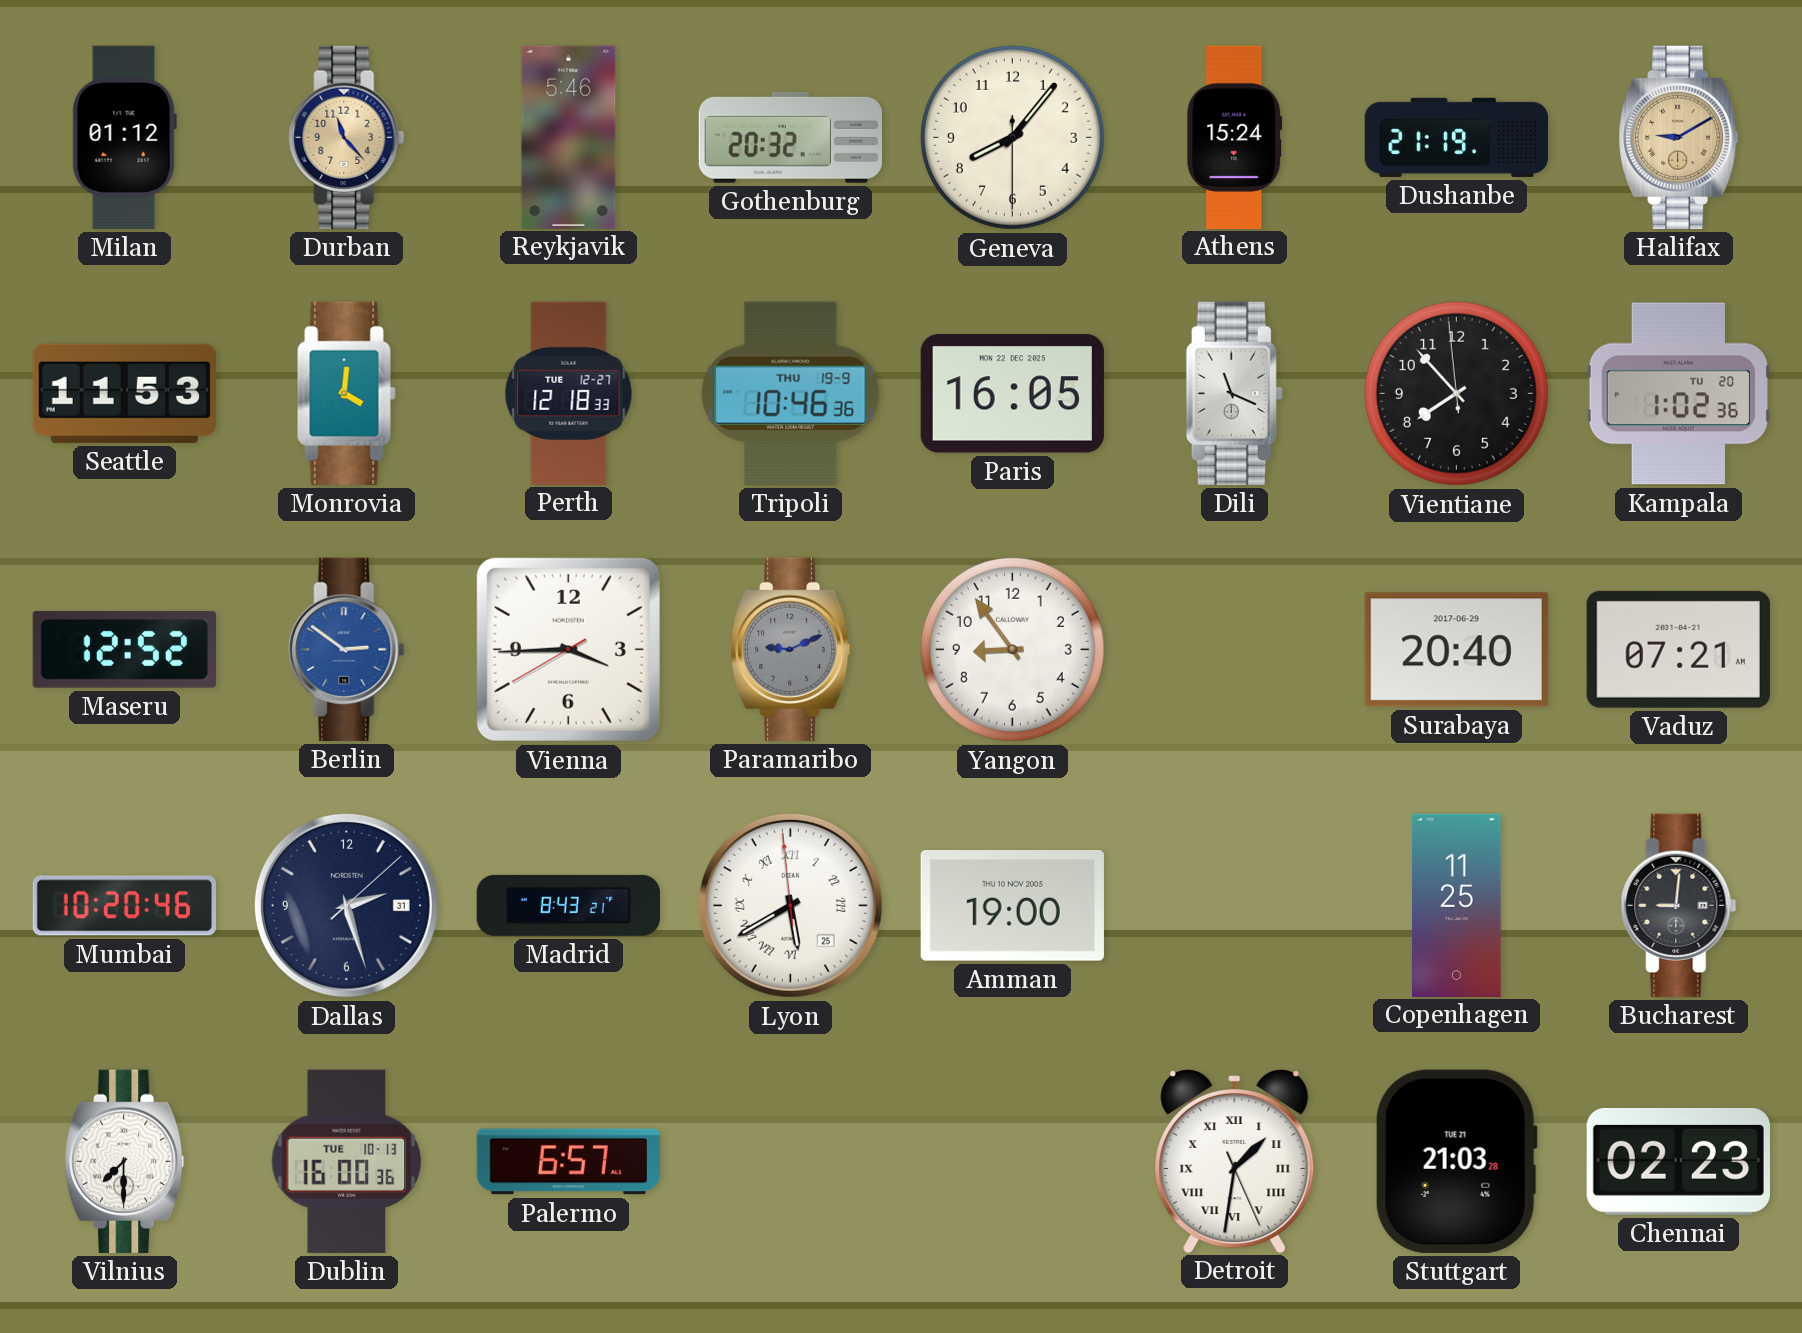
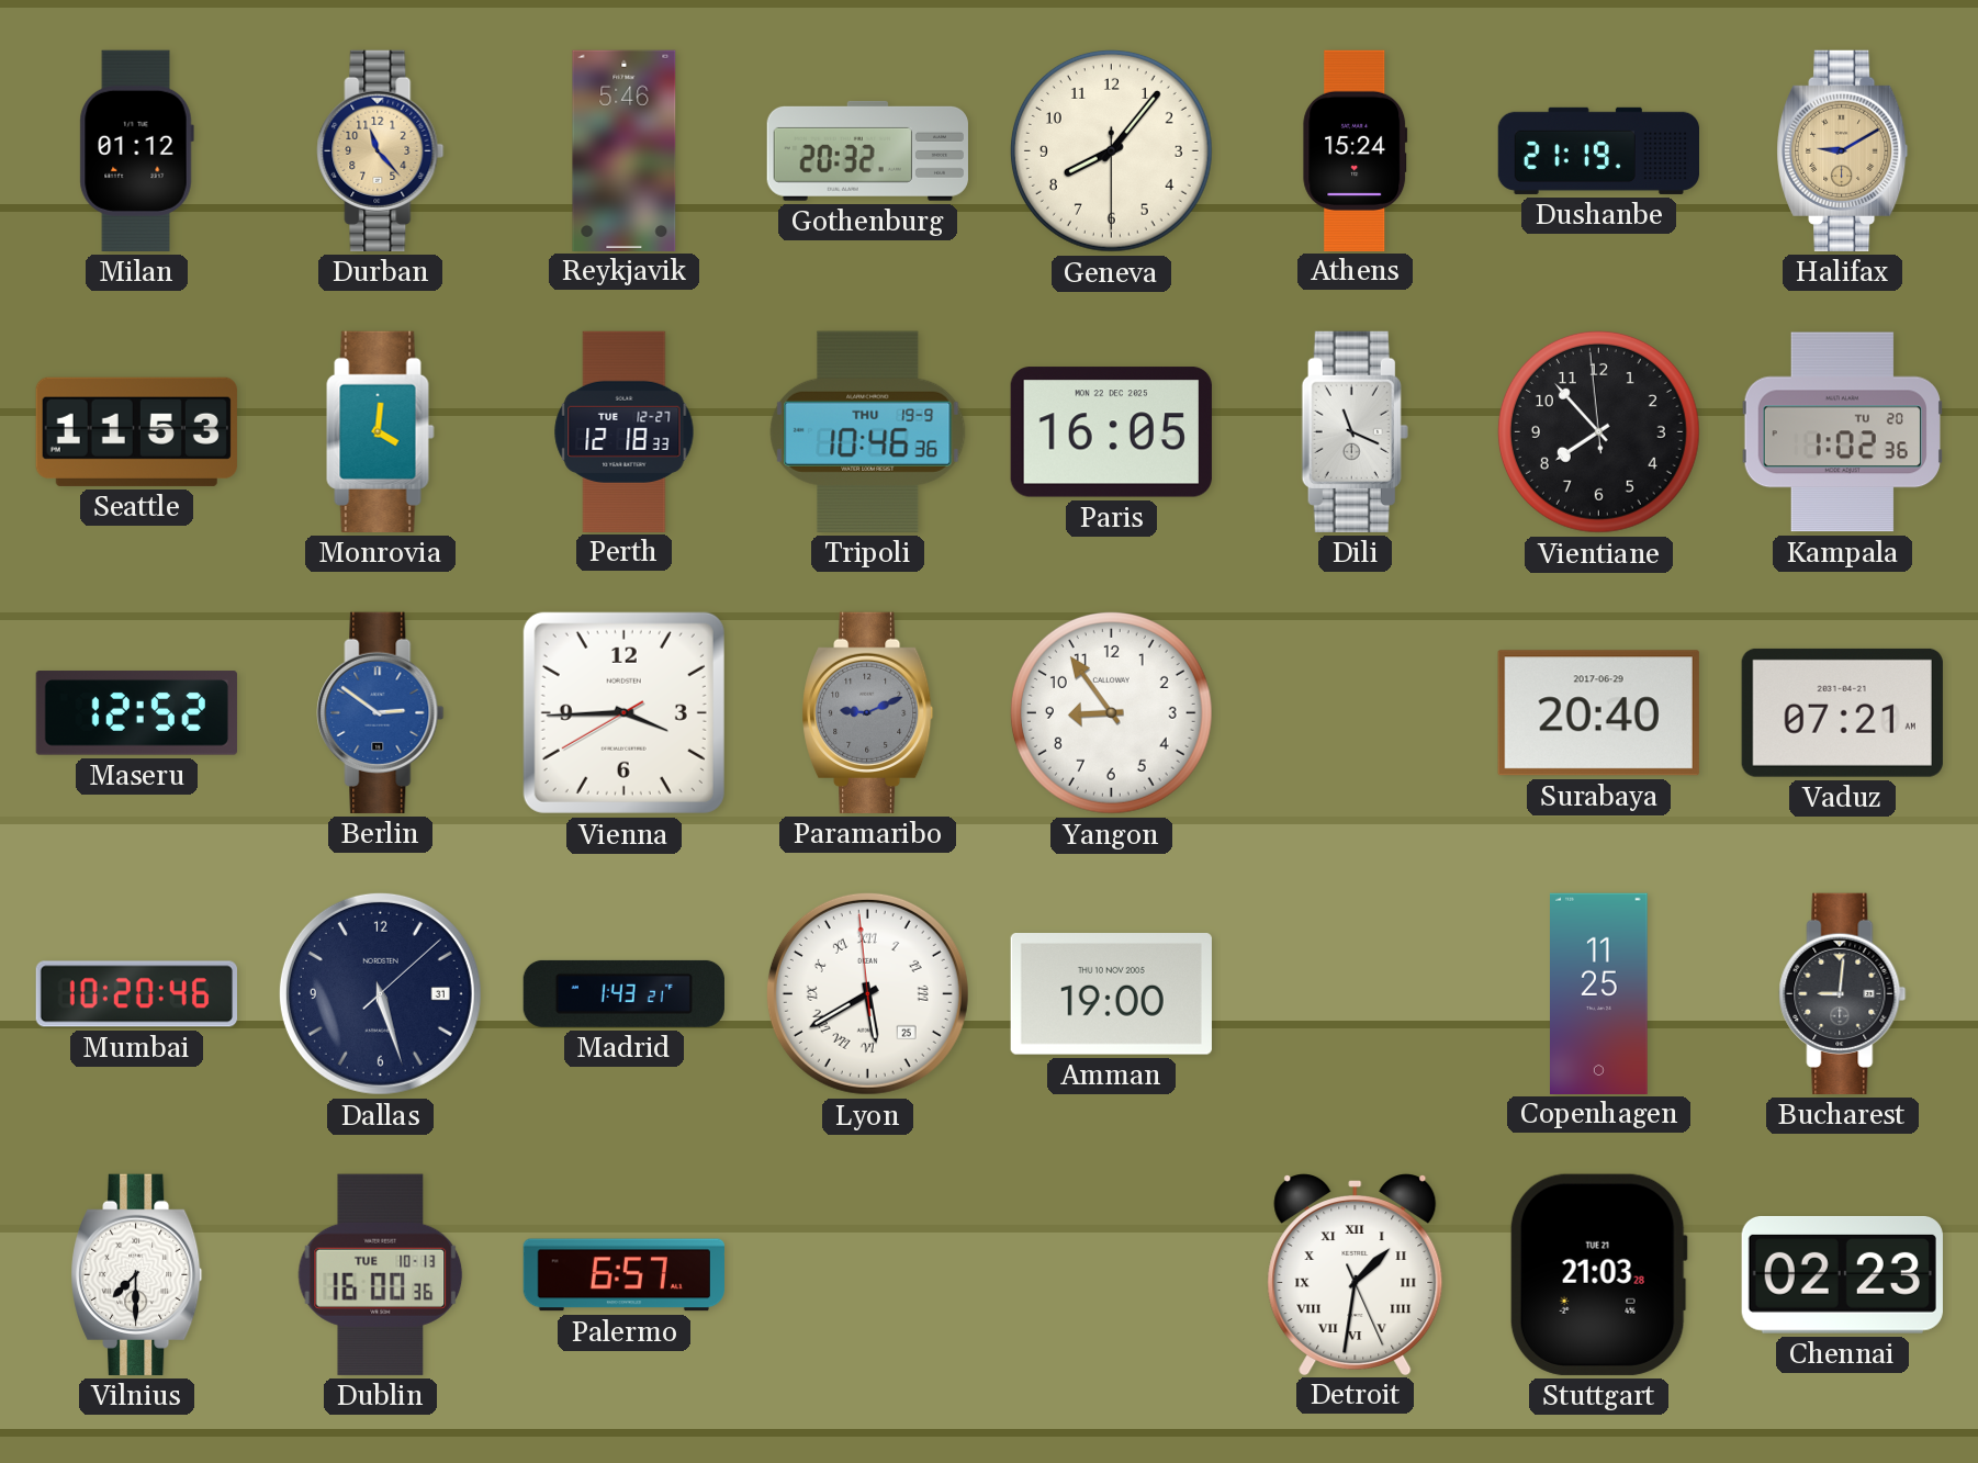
Dallas: 2:27 -> 5:27 (380, 993)
Madrid: 8:43 -> 1:43 (623, 993)
